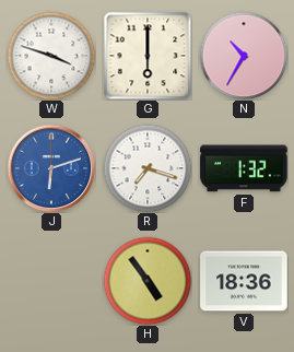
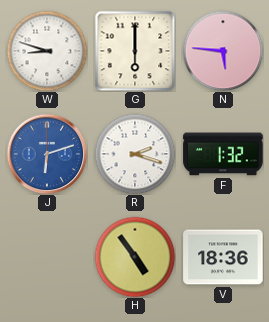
W: 3:48 -> 8:48 (47, 51)
N: 10:35 -> 5:46 (223, 51)
R: 7:18 -> 2:18 (135, 154)
